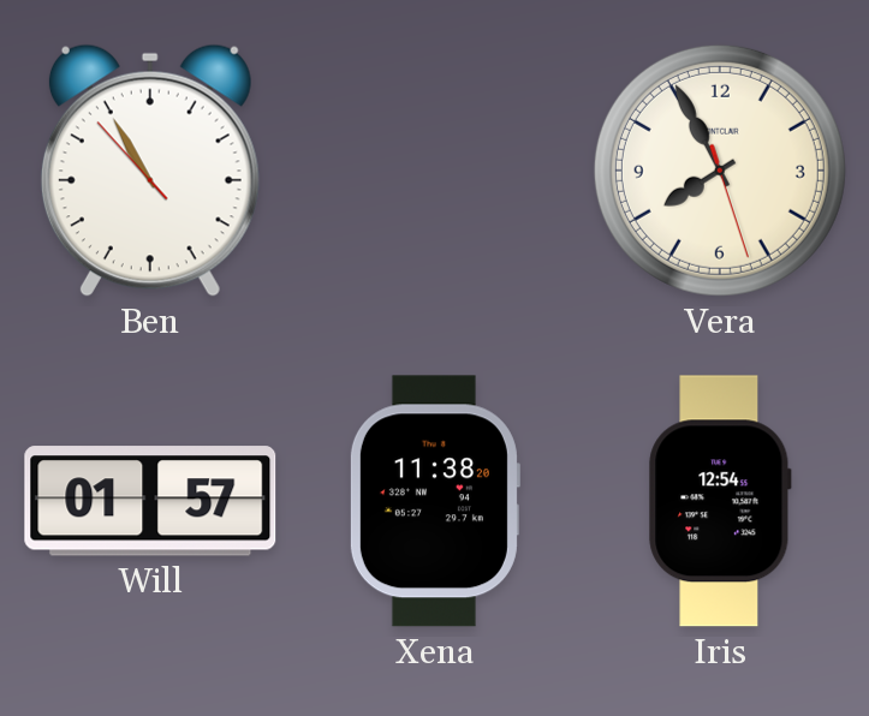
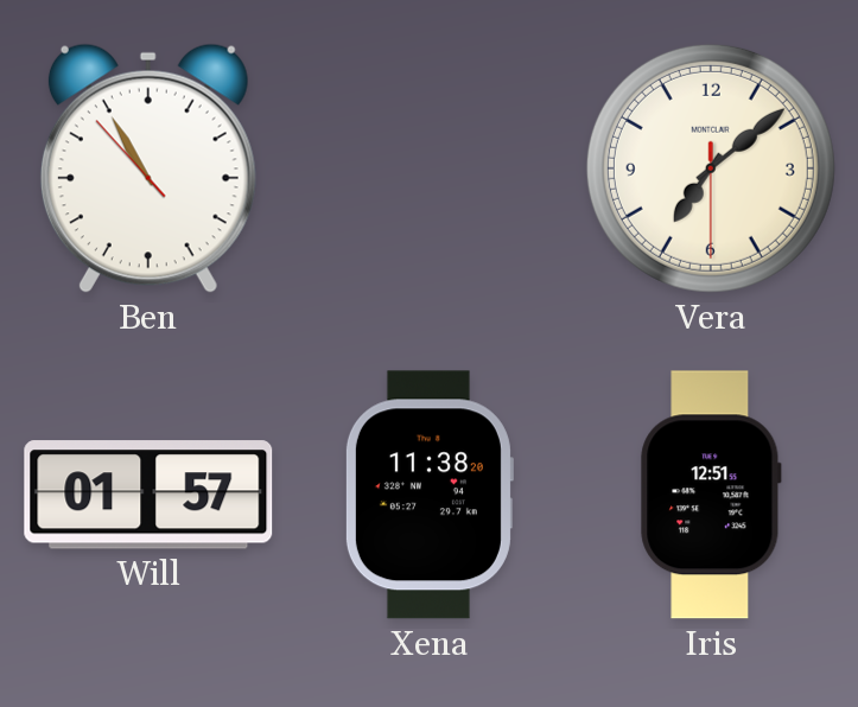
Vera: 7:55 -> 7:08 (711, 168)
Iris: 12:54 -> 12:51 (711, 495)
